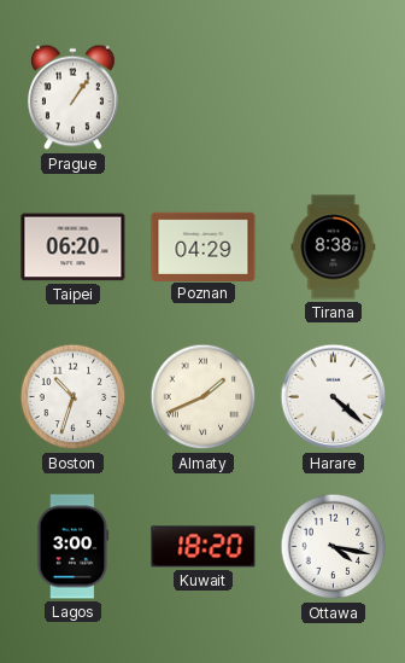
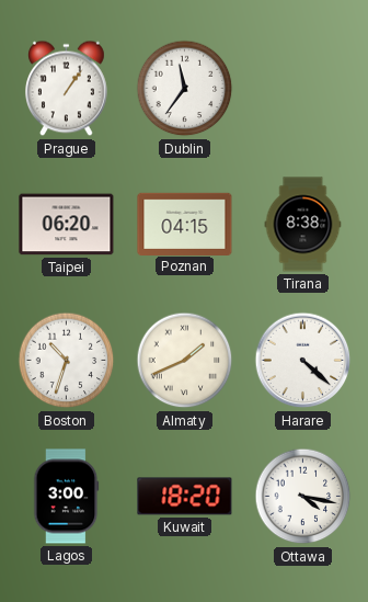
Dublin: none -> 11:36 (185, 89)
Poznan: 04:29 -> 04:15 (185, 224)
